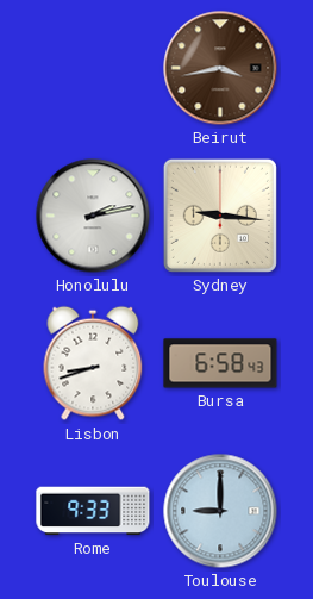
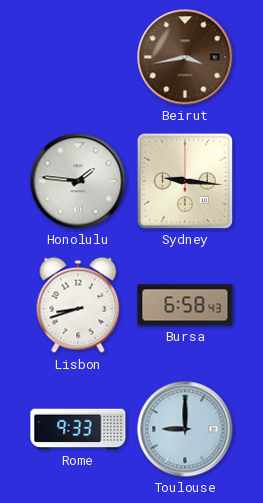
Honolulu: 2:13 -> 1:46 (78, 181)
